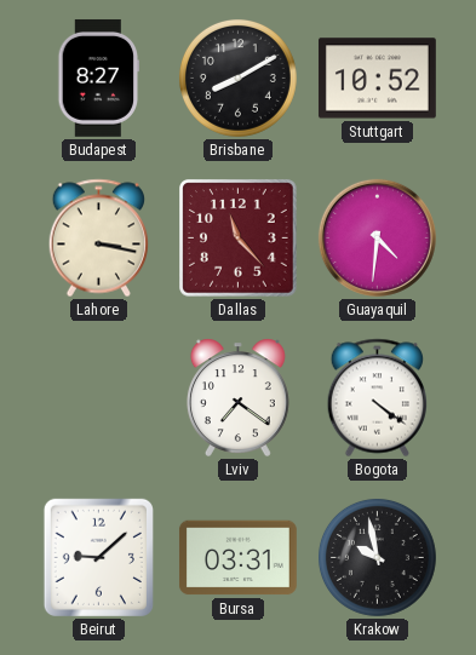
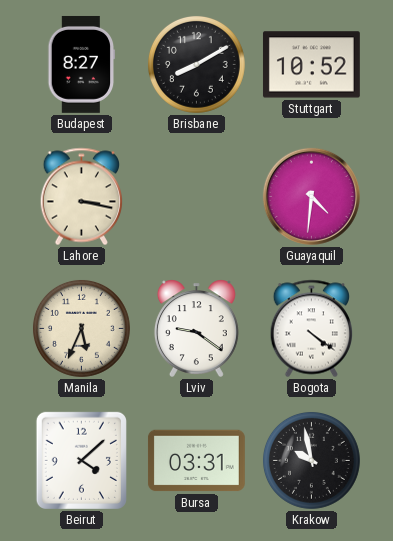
Dallas: 11:23 -> none (239, 239)
Manila: none -> 5:34 (81, 328)
Lviv: 7:21 -> 9:21 (196, 328)
Beirut: 9:08 -> 4:08 (81, 460)
